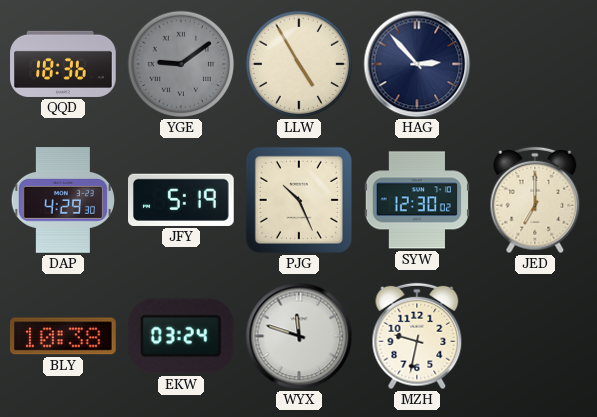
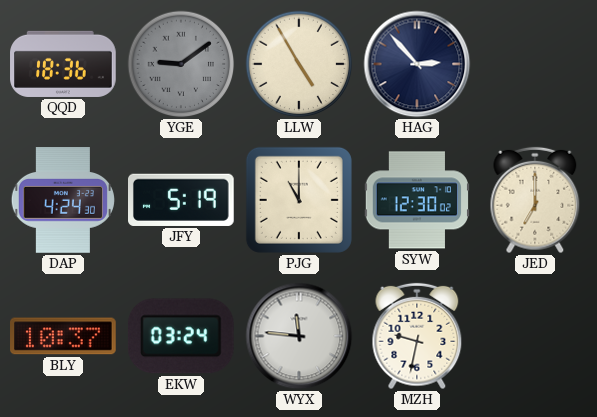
DAP: 4:29 -> 4:24 (63, 200)
PJG: 10:26 -> 11:00 (299, 200)
BLY: 10:38 -> 10:37 (63, 336)
WYX: 11:48 -> 11:46 (299, 336)
